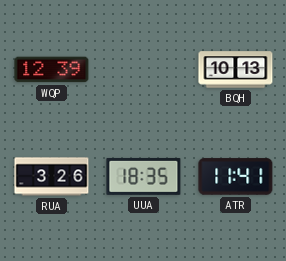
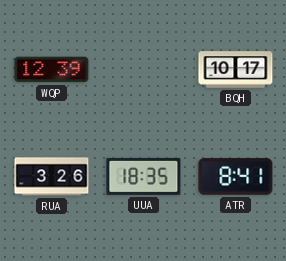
BQH: 10:13 -> 10:17 (236, 70)
ATR: 11:41 -> 8:41 (236, 177)
